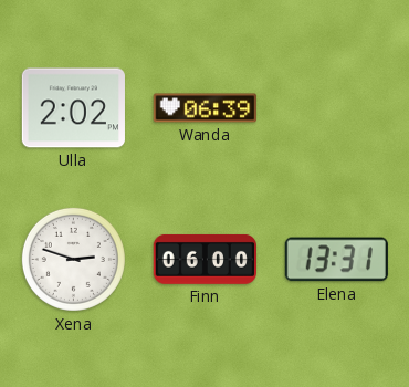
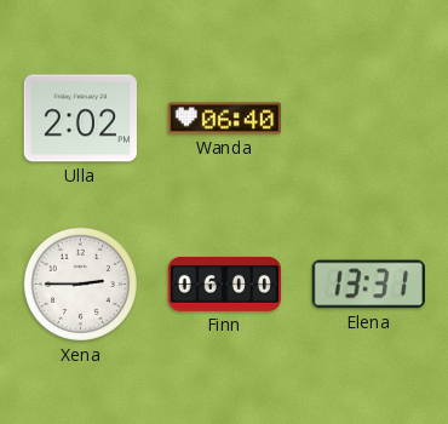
Wanda: 06:39 -> 06:40 (225, 119)
Xena: 2:48 -> 2:45 (80, 283)
